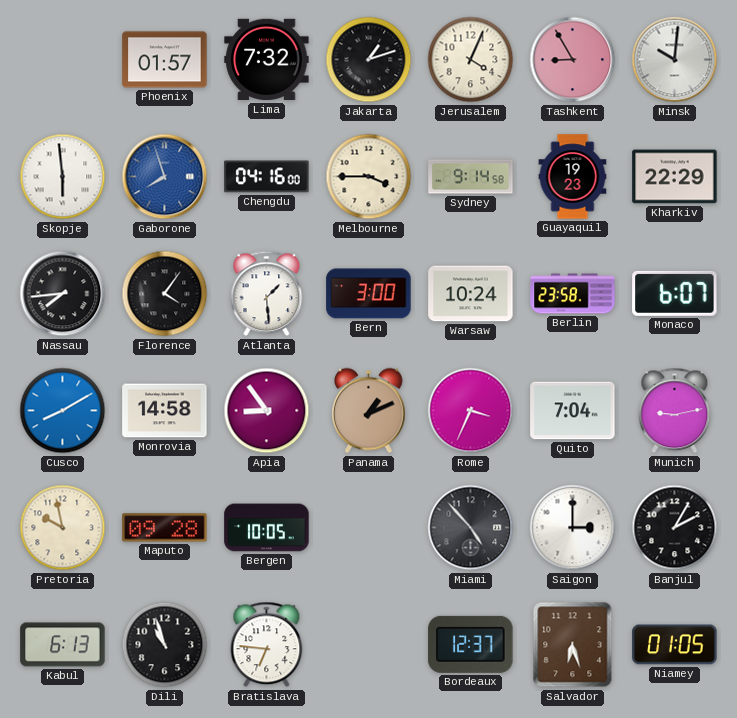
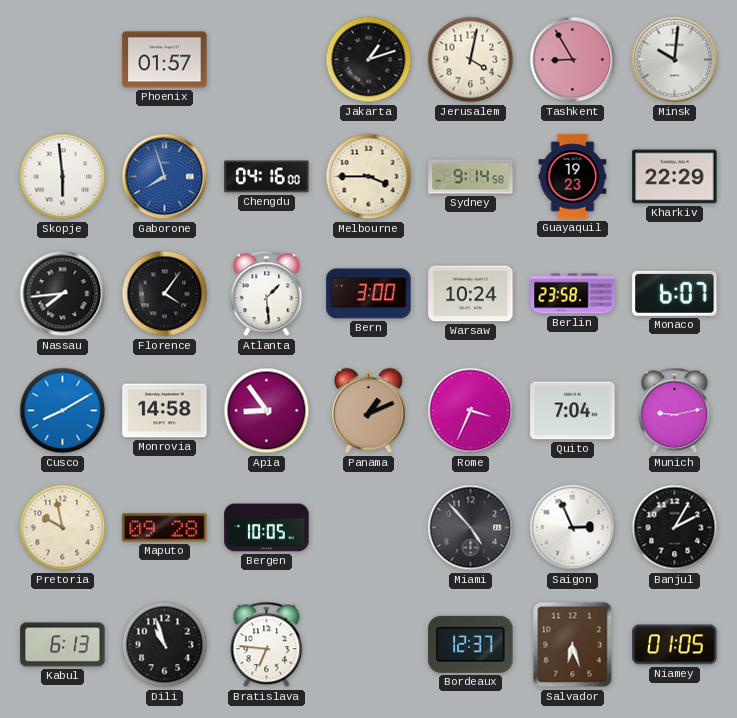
Lima: 7:32 -> none (267, 60)
Jerusalem: 4:04 -> 4:02 (471, 60)
Saigon: 3:00 -> 2:56 (573, 528)
